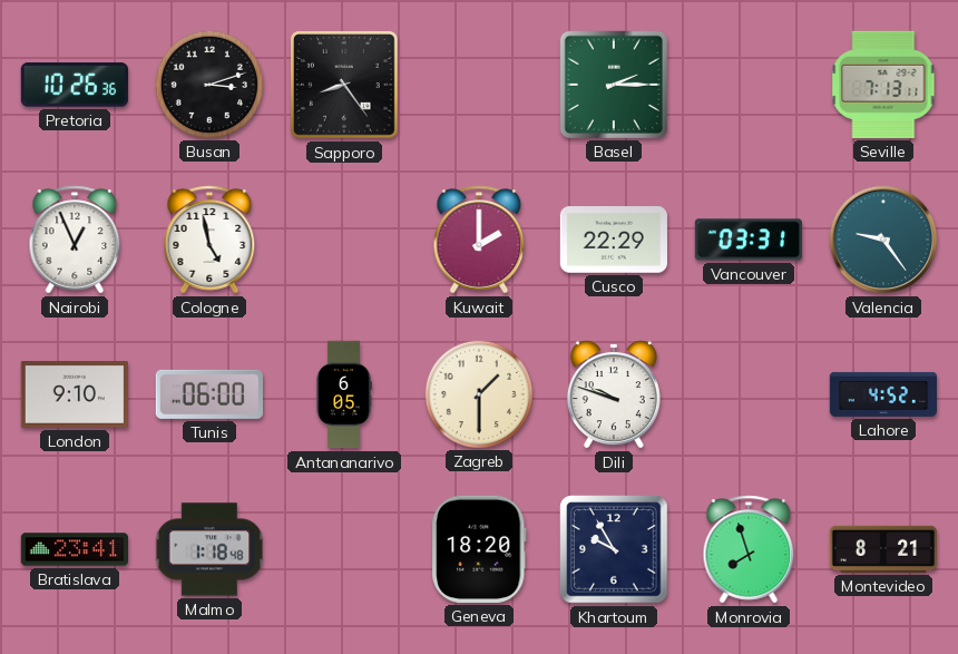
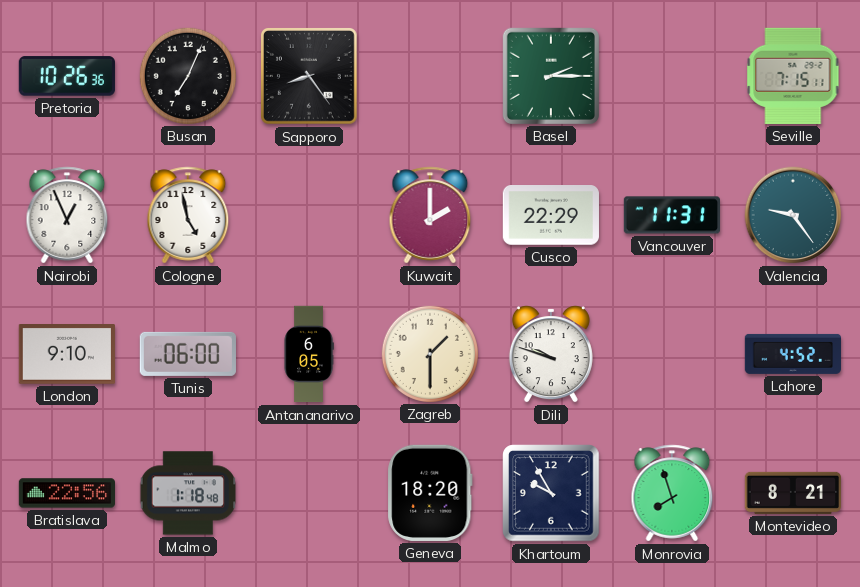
Busan: 3:12 -> 7:04 (187, 75)
Seville: 7:13 -> 7:15 (793, 76)
Vancouver: 03:31 -> 11:31 (671, 215)
Bratislava: 23:41 -> 22:56 (66, 493)
